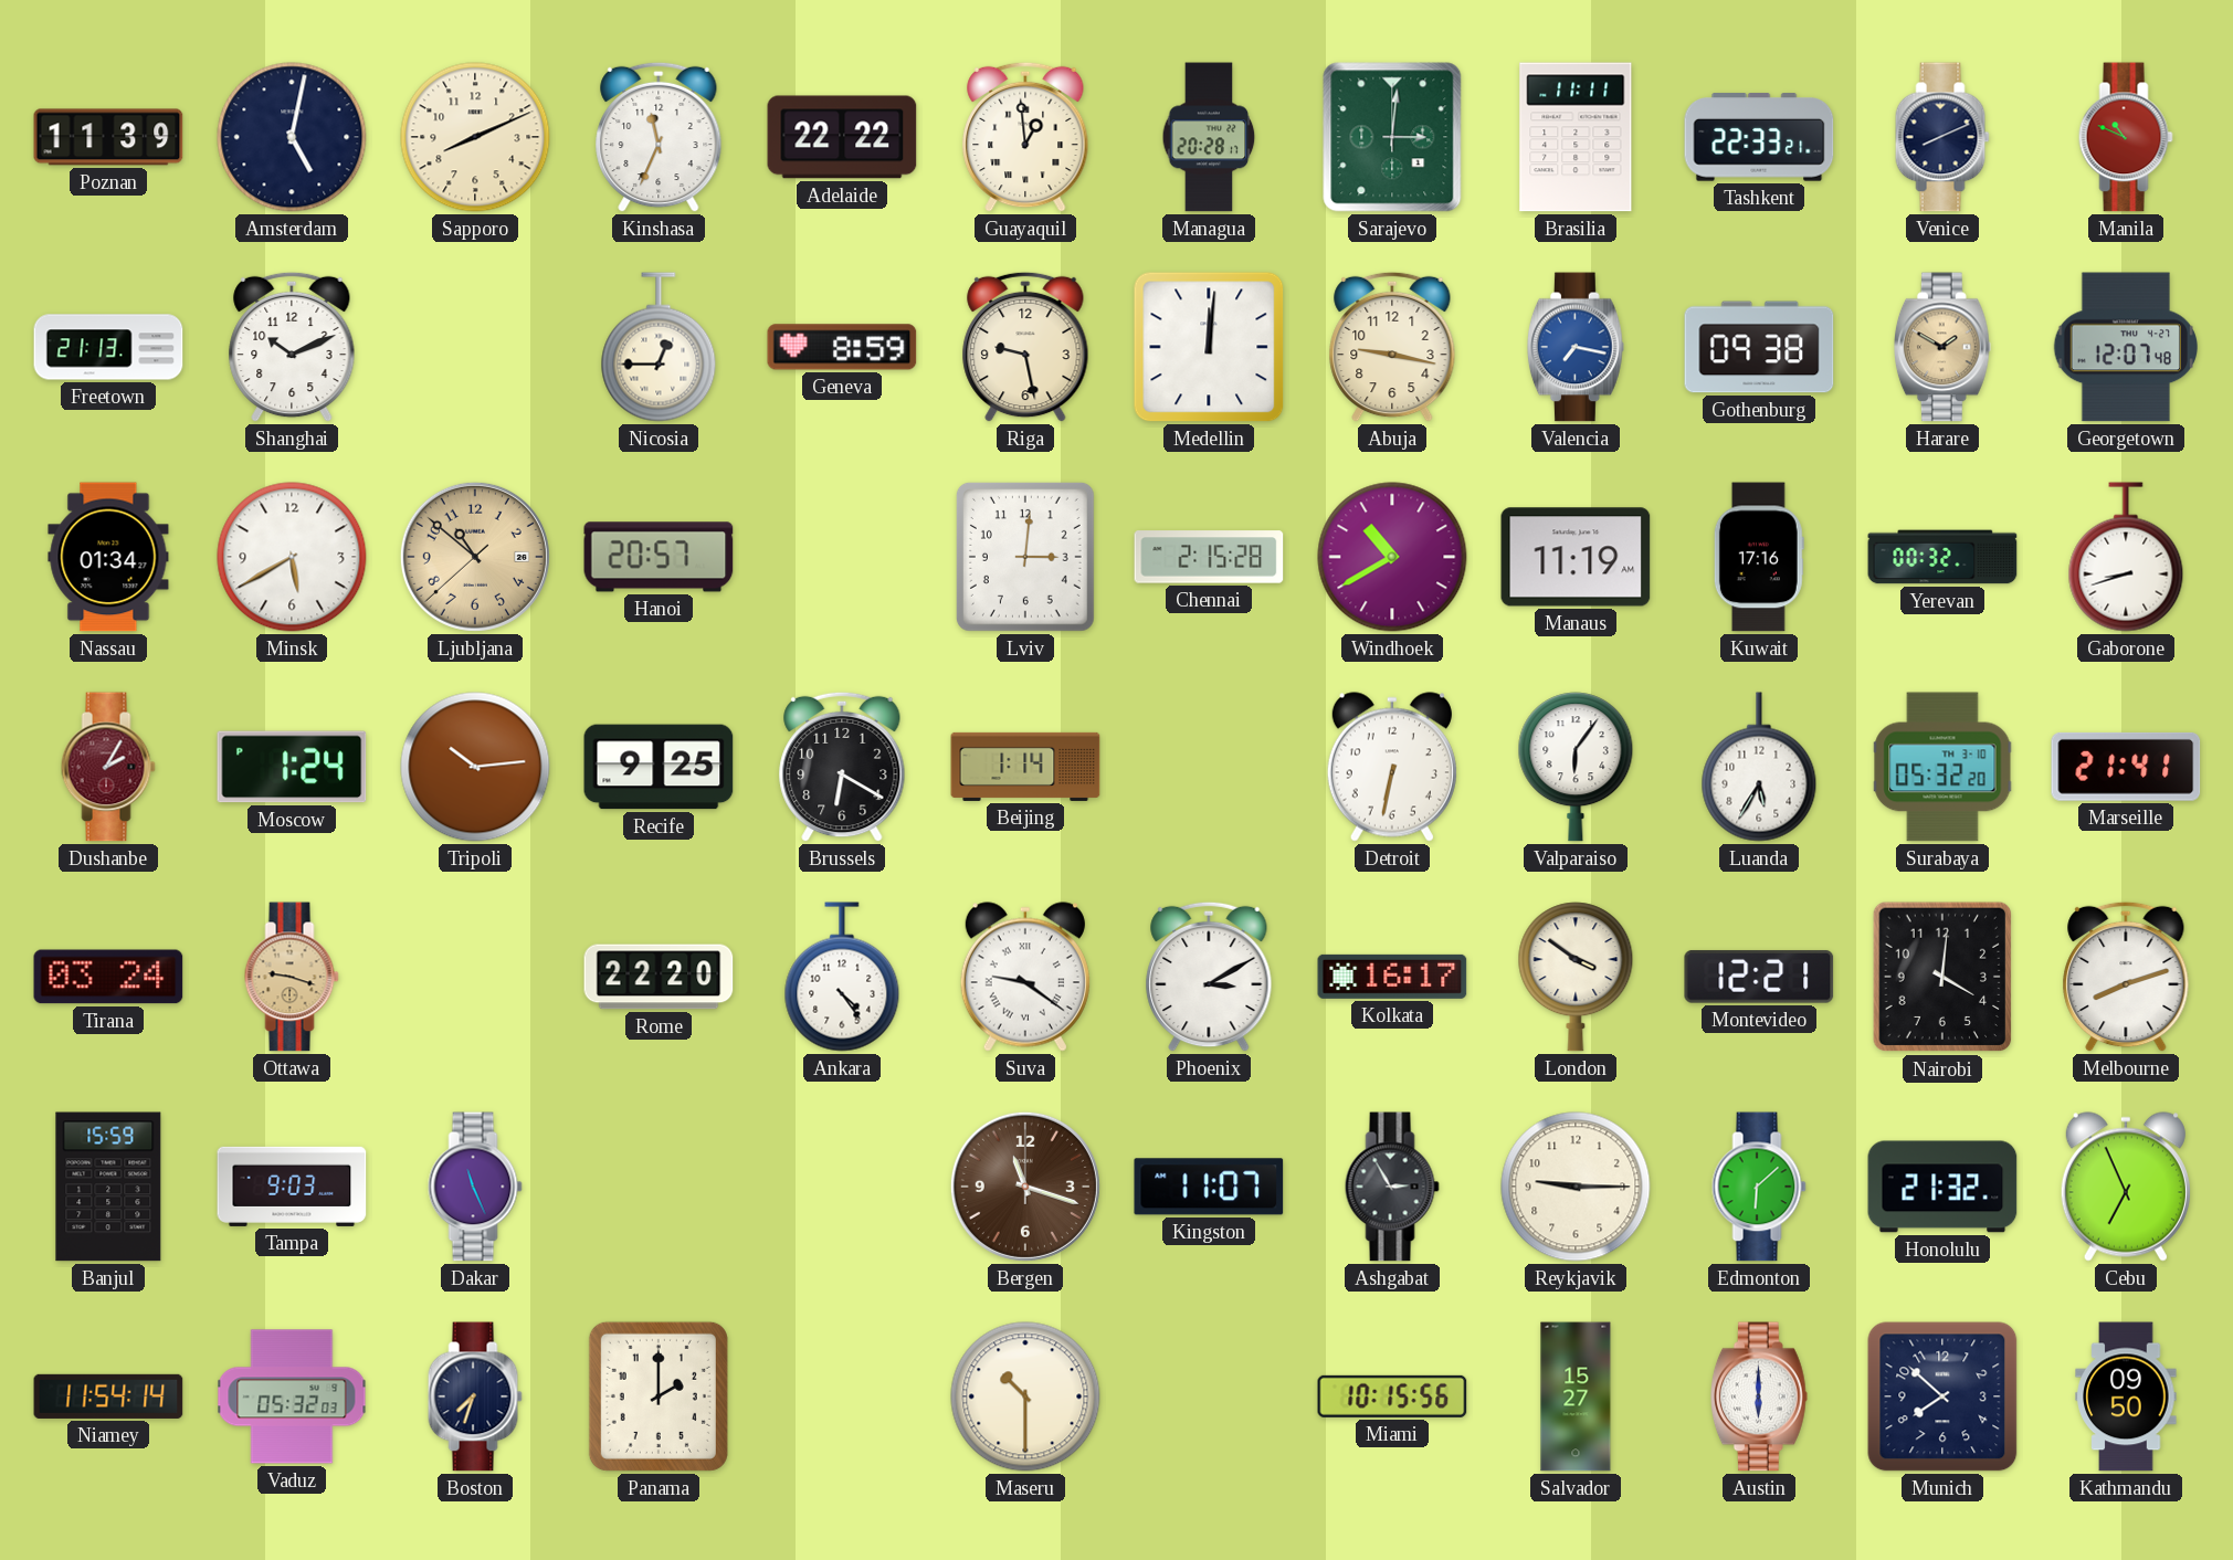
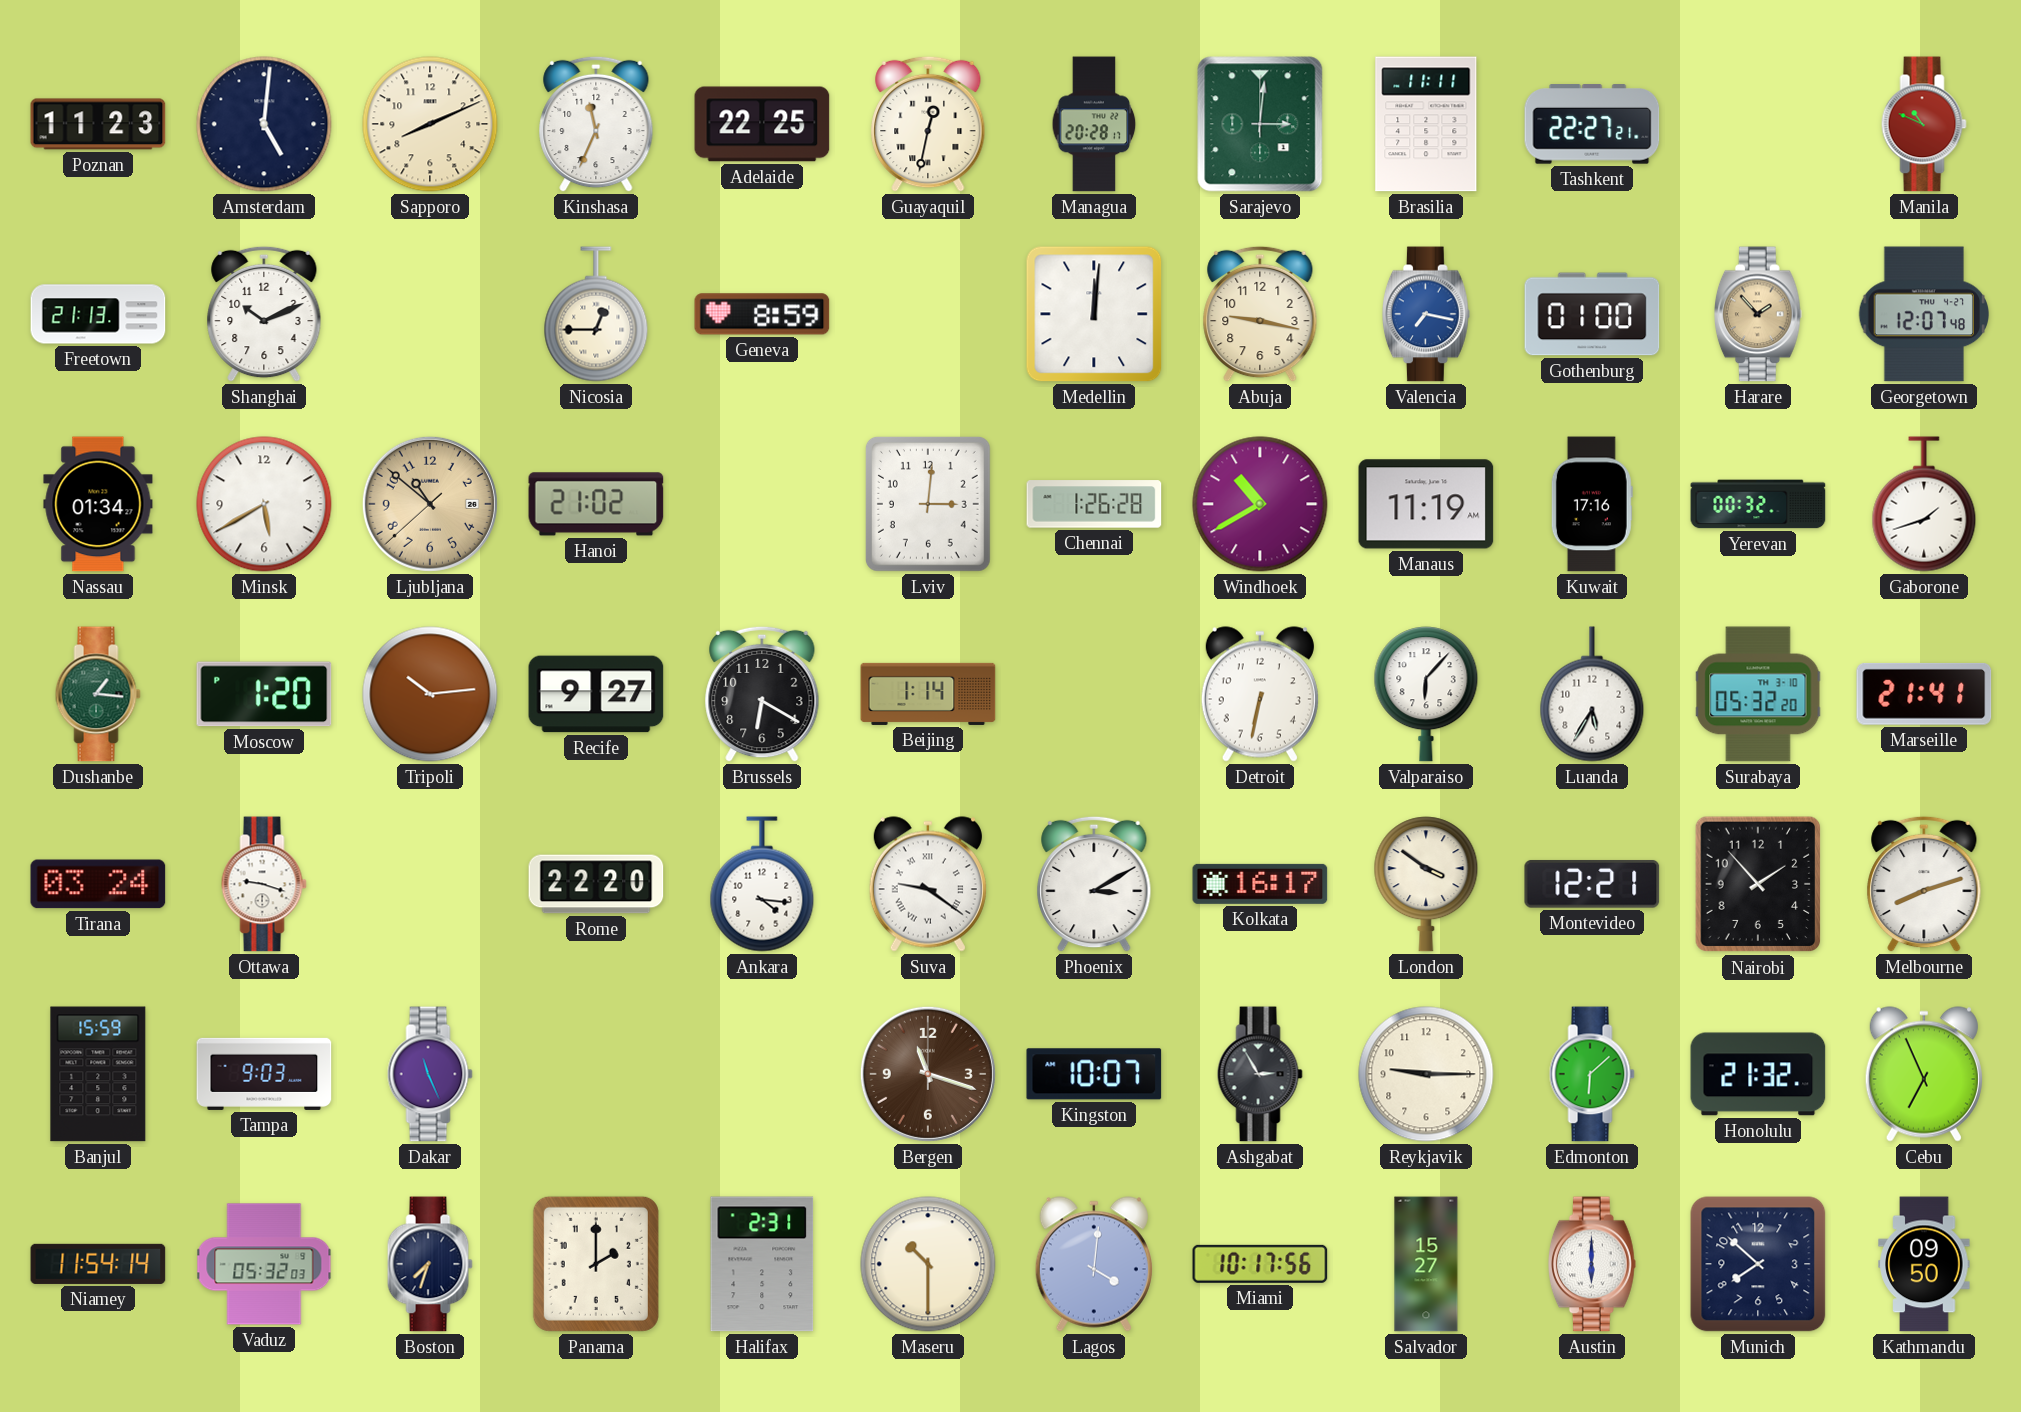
Poznan: 11:39 -> 11:23 (98, 124)
Amsterdam: 5:02 -> 5:01 (264, 124)
Adelaide: 22:22 -> 22:25 (762, 124)
Guayaquil: 12:59 -> 12:32 (928, 124)
Tashkent: 22:33 -> 22:27 (1592, 124)
Venice: 8:11 -> none (1942, 137)
Riga: 9:28 -> none (1025, 347)
Gothenburg: 09:38 -> 01:00 (1592, 314)
Harare: 1:50 -> 1:53 (1758, 314)
Hanoi: 20:57 -> 21:02 (596, 504)
Chennai: 2:15 -> 1:26 (1094, 504)
Gaborone: 8:42 -> 1:42 (1924, 504)
Dushanbe: 2:05 -> 1:16 (98, 694)
Dushanbe dial: burgundy -> green (98, 694)
Moscow: 1:24 -> 1:20 (264, 694)
Recife: 9:25 -> 9:27 (596, 694)
Valparaiso: 6:06 -> 6:07 (1426, 694)
Ottawa dial: champagne -> white (264, 884)
Ankara: 4:24 -> 4:16 (762, 884)
Nairobi: 4:01 -> 1:53 (1758, 884)
Kingston: 11:07 -> 10:07 (1094, 1074)
Halifax: none -> 2:31 (762, 1264)
Lagos: none -> 4:01 (1094, 1264)
Miami: 10:15 -> 10:17 (1260, 1264)
